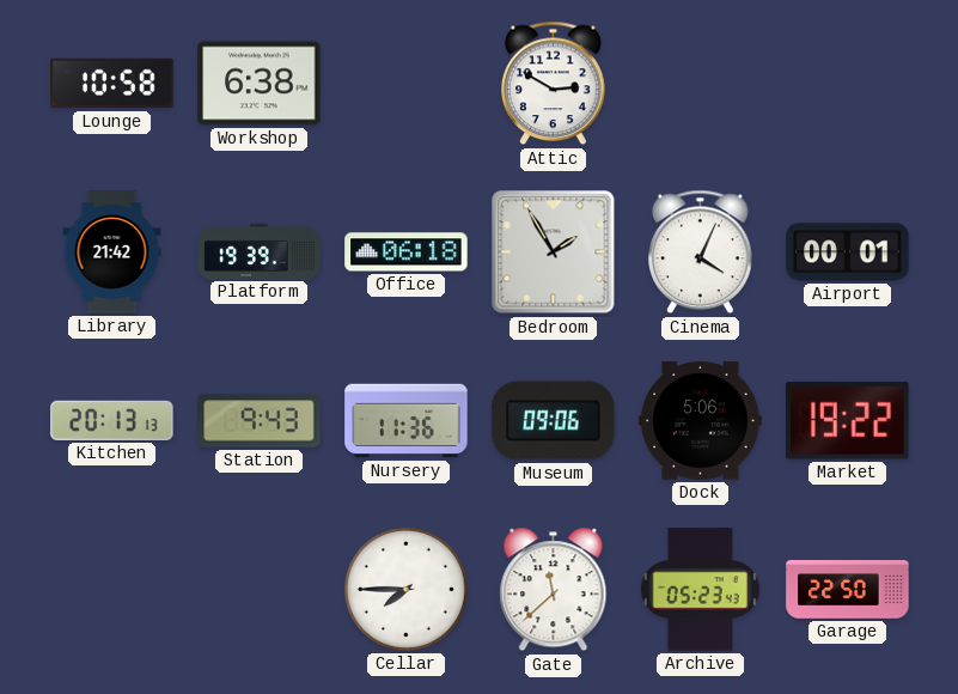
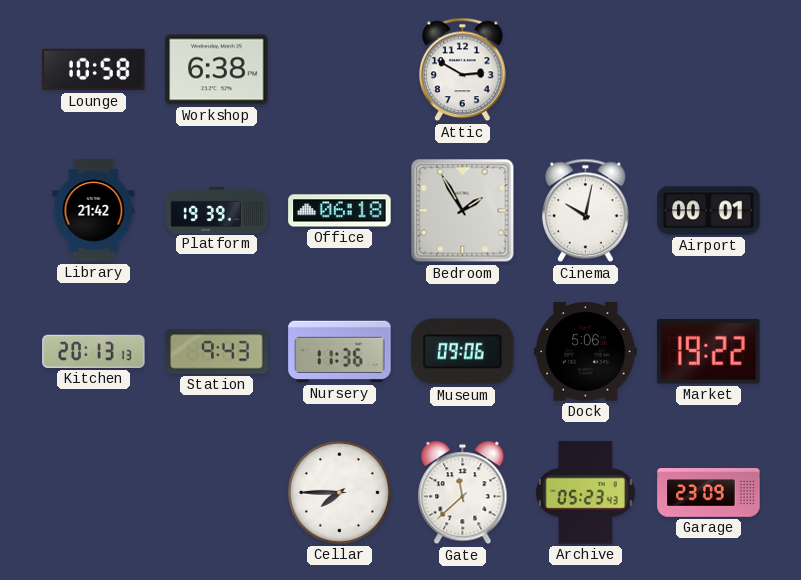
Cinema: 4:04 -> 10:02 (586, 211)
Garage: 22:50 -> 23:09 (709, 493)
